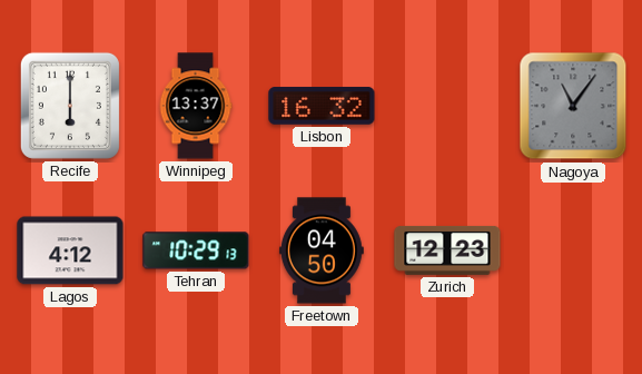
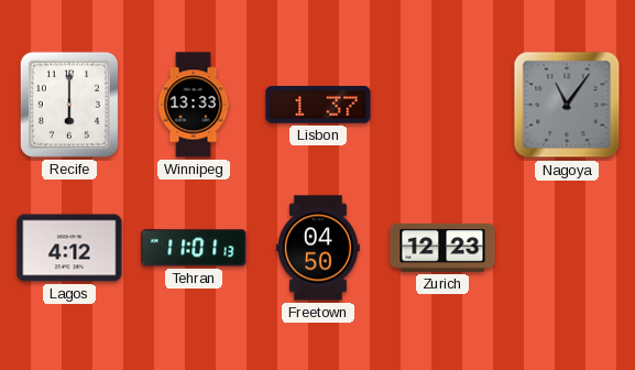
Winnipeg: 13:37 -> 13:33 (194, 105)
Lisbon: 16:32 -> 1:37 (318, 105)
Tehran: 10:29 -> 11:01 (194, 248)
